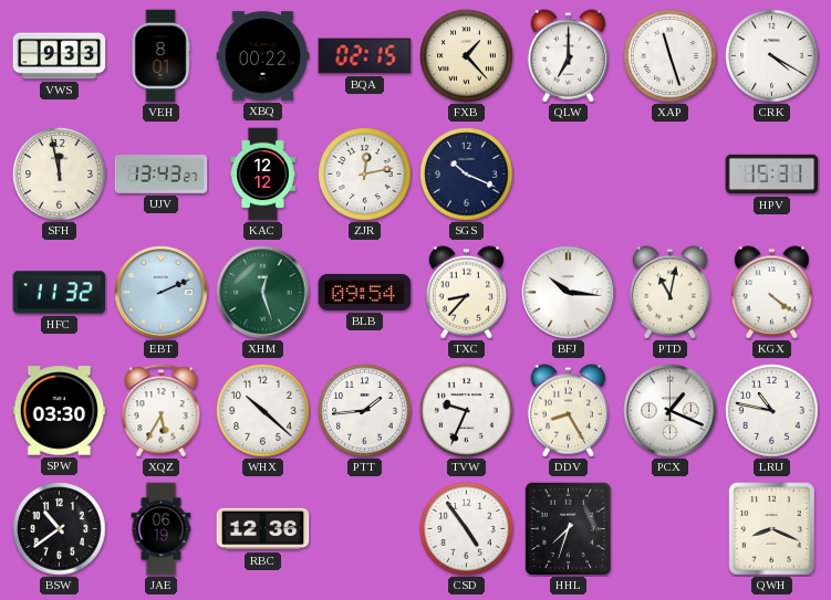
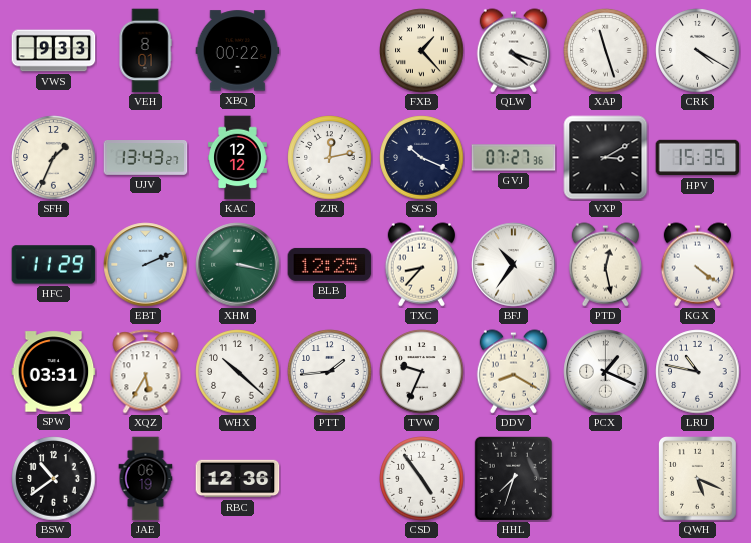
BQA: 02:15 -> none (365, 56)
QLW: 7:00 -> 4:18 (513, 51)
SFH: 11:58 -> 1:34 (54, 158)
GVJ: none -> 07:27 (514, 158)
VXP: none -> 3:10 (606, 158)
HPV: 15:31 -> 15:35 (698, 158)
HFC: 11:32 -> 11:29 (54, 265)
XHM: 12:27 -> 3:17 (238, 265)
BLB: 09:54 -> 12:25 (330, 264)
BFJ: 10:16 -> 10:36 (514, 265)
PTD: 11:02 -> 12:28 (605, 265)
SPW: 03:30 -> 03:31 (54, 372)
DDV: 8:25 -> 8:20 (513, 372)
QWH: 8:19 -> 5:19 (698, 479)
